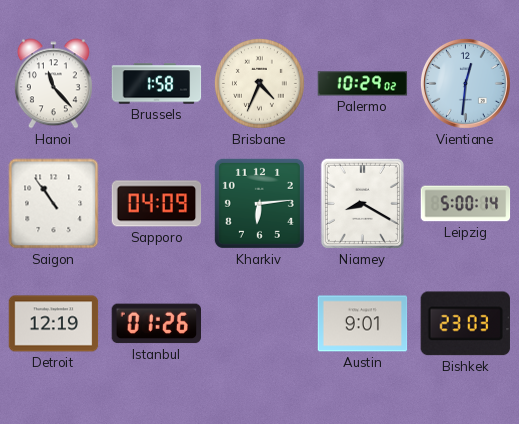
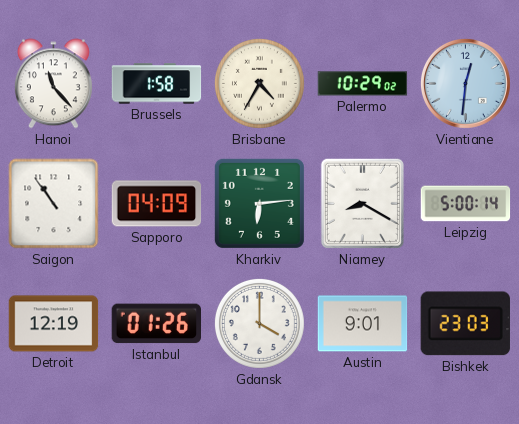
Brisbane: 4:34 -> 4:35 (259, 83)
Gdansk: none -> 4:00 (259, 323)
